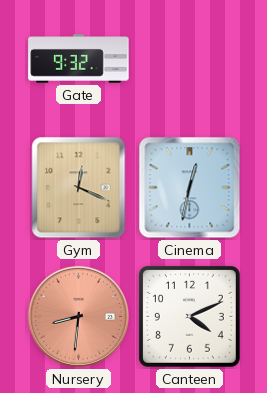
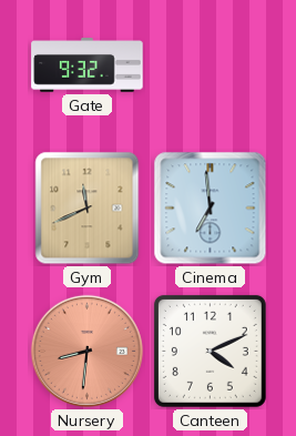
Gym: 12:19 -> 11:41 (88, 209)
Cinema: 12:32 -> 6:59 (211, 209)
